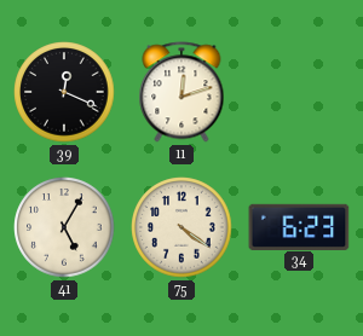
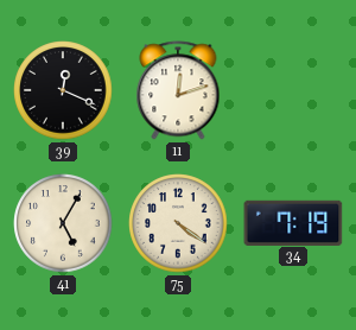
34: 6:23 -> 7:19 (293, 222)
